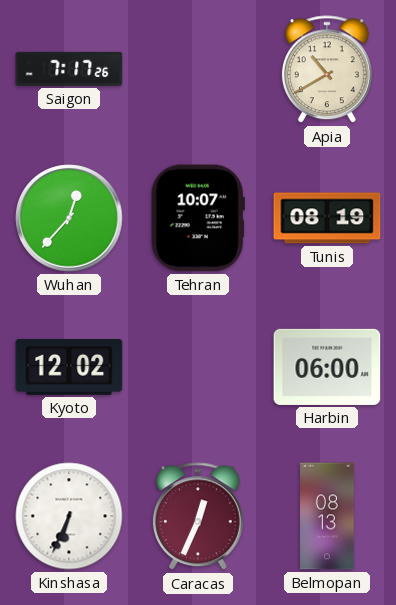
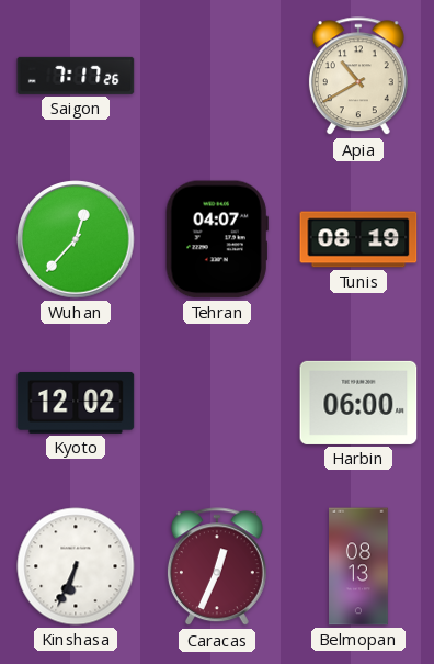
Tehran: 10:07 -> 04:07 (217, 239)
